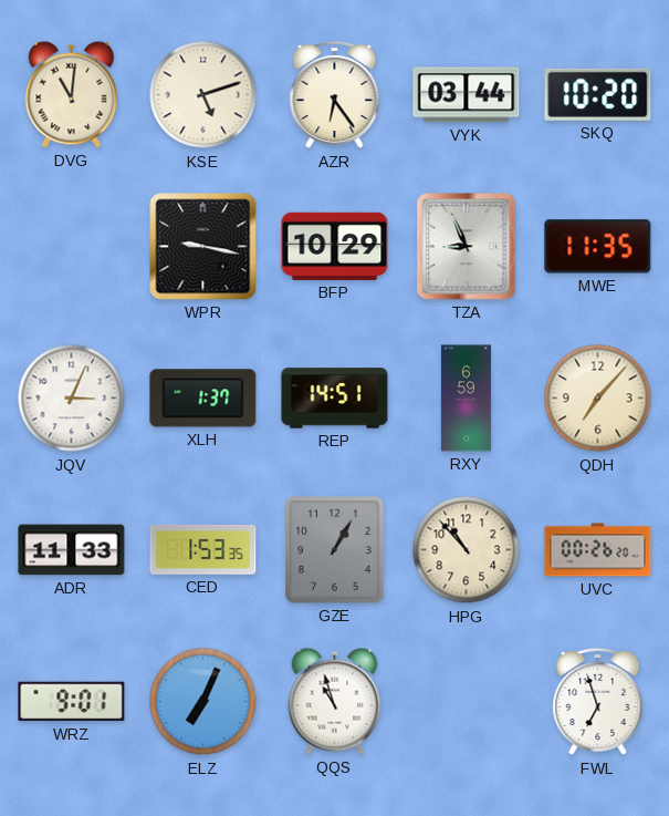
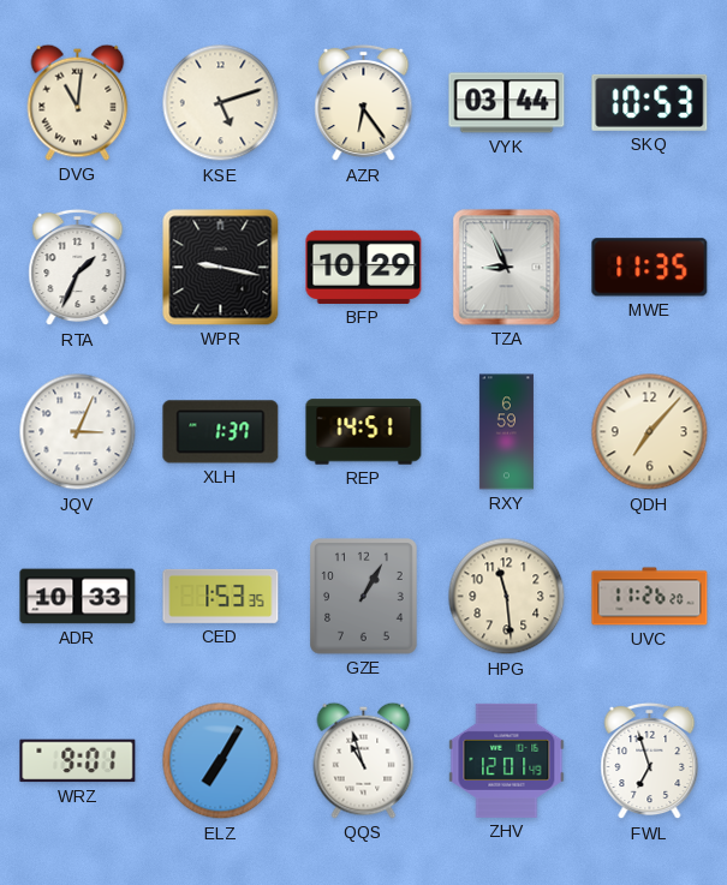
SKQ: 10:20 -> 10:53 (650, 102)
RTA: none -> 1:34 (78, 268)
ADR: 11:33 -> 10:33 (78, 597)
HPG: 10:53 -> 11:29 (507, 597)
UVC: 00:26 -> 11:26 (650, 597)
ELZ: 7:04 -> 7:05 (221, 761)
ZHV: none -> 12:01 (507, 760)
